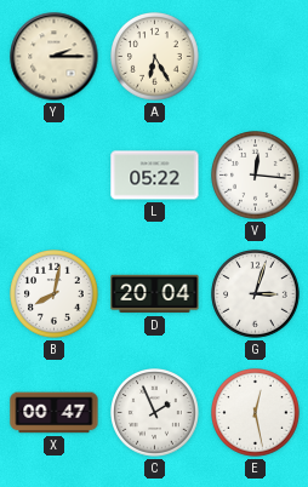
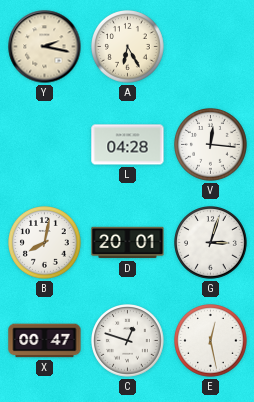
Y: 2:15 -> 2:17 (45, 47)
L: 05:22 -> 04:28 (128, 145)
D: 20:04 -> 20:01 (128, 243)
C: 1:56 -> 12:48 (128, 341)
